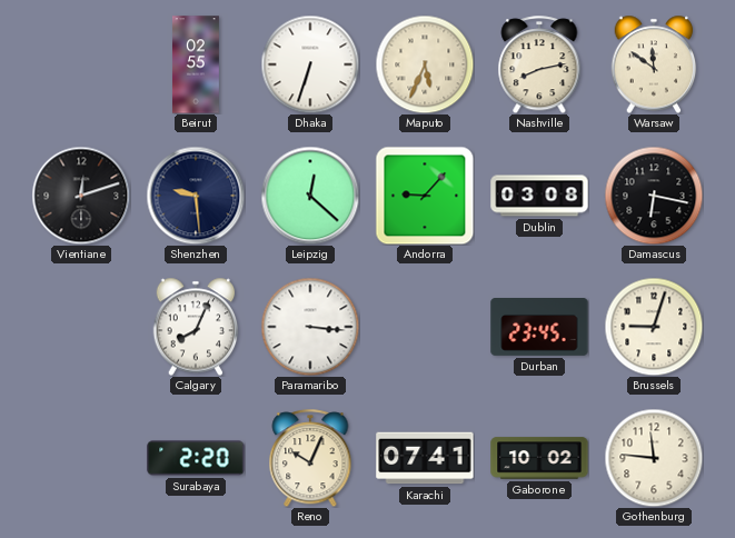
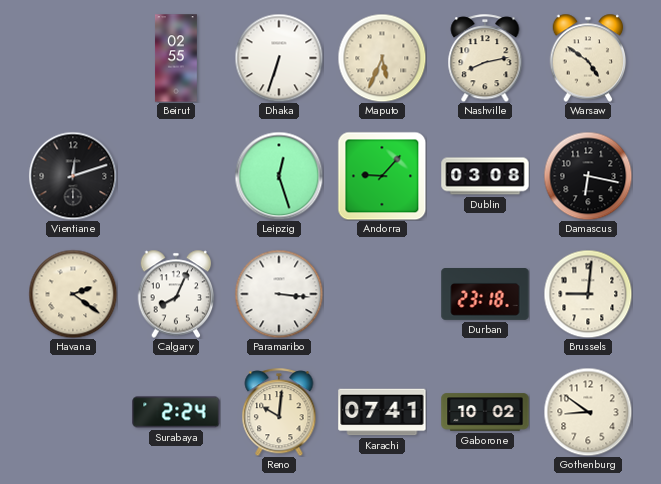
Warsaw: 11:51 -> 4:51 (588, 58)
Shenzhen: 9:29 -> none (196, 196)
Leipzig: 12:22 -> 12:27 (279, 176)
Havana: none -> 2:21 (73, 294)
Durban: 23:45 -> 23:18 (485, 295)
Brussels: 9:03 -> 9:01 (588, 294)
Surabaya: 2:20 -> 2:24 (176, 412)
Reno: 10:04 -> 10:01 (279, 412)
Gothenburg: 11:46 -> 8:51 (588, 412)
